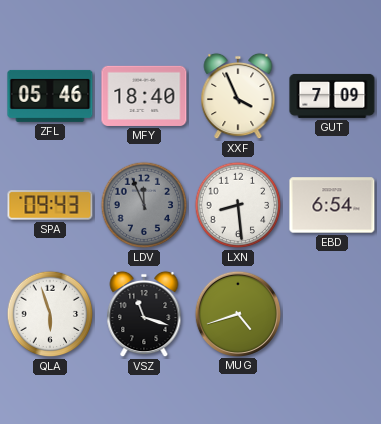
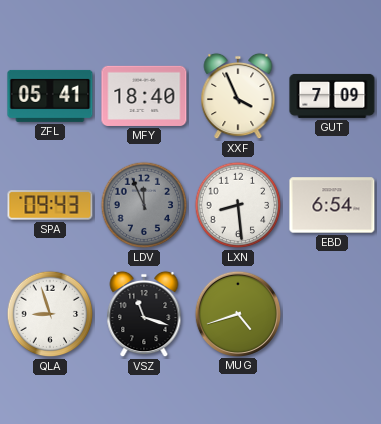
ZFL: 05:46 -> 05:41 (50, 96)
QLA: 5:57 -> 8:57 (50, 314)
